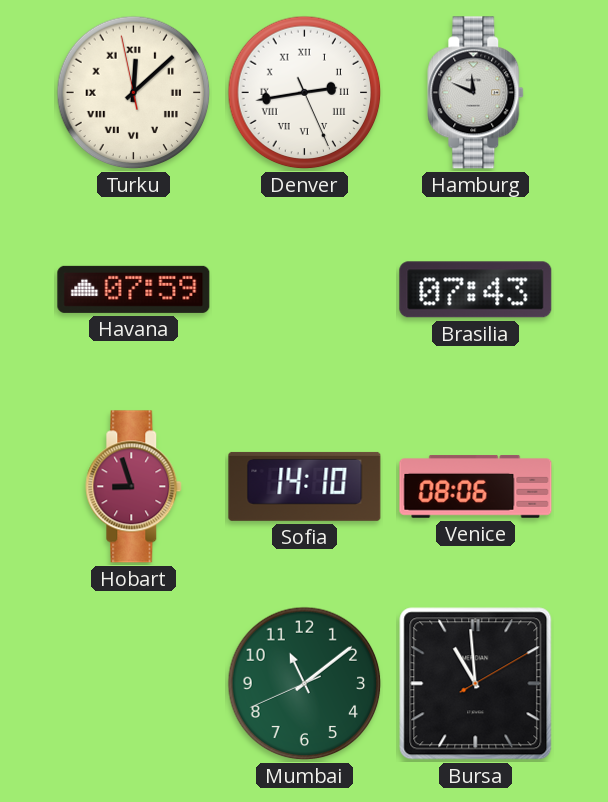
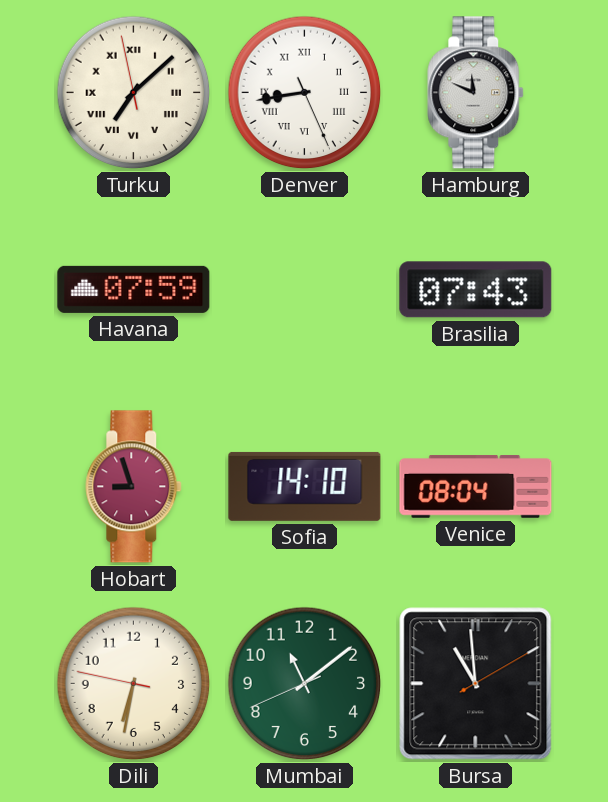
Turku: 12:07 -> 7:07 (134, 93)
Denver: 2:43 -> 8:43 (305, 93)
Venice: 08:06 -> 08:04 (476, 487)
Dili: none -> 6:31 (134, 684)
